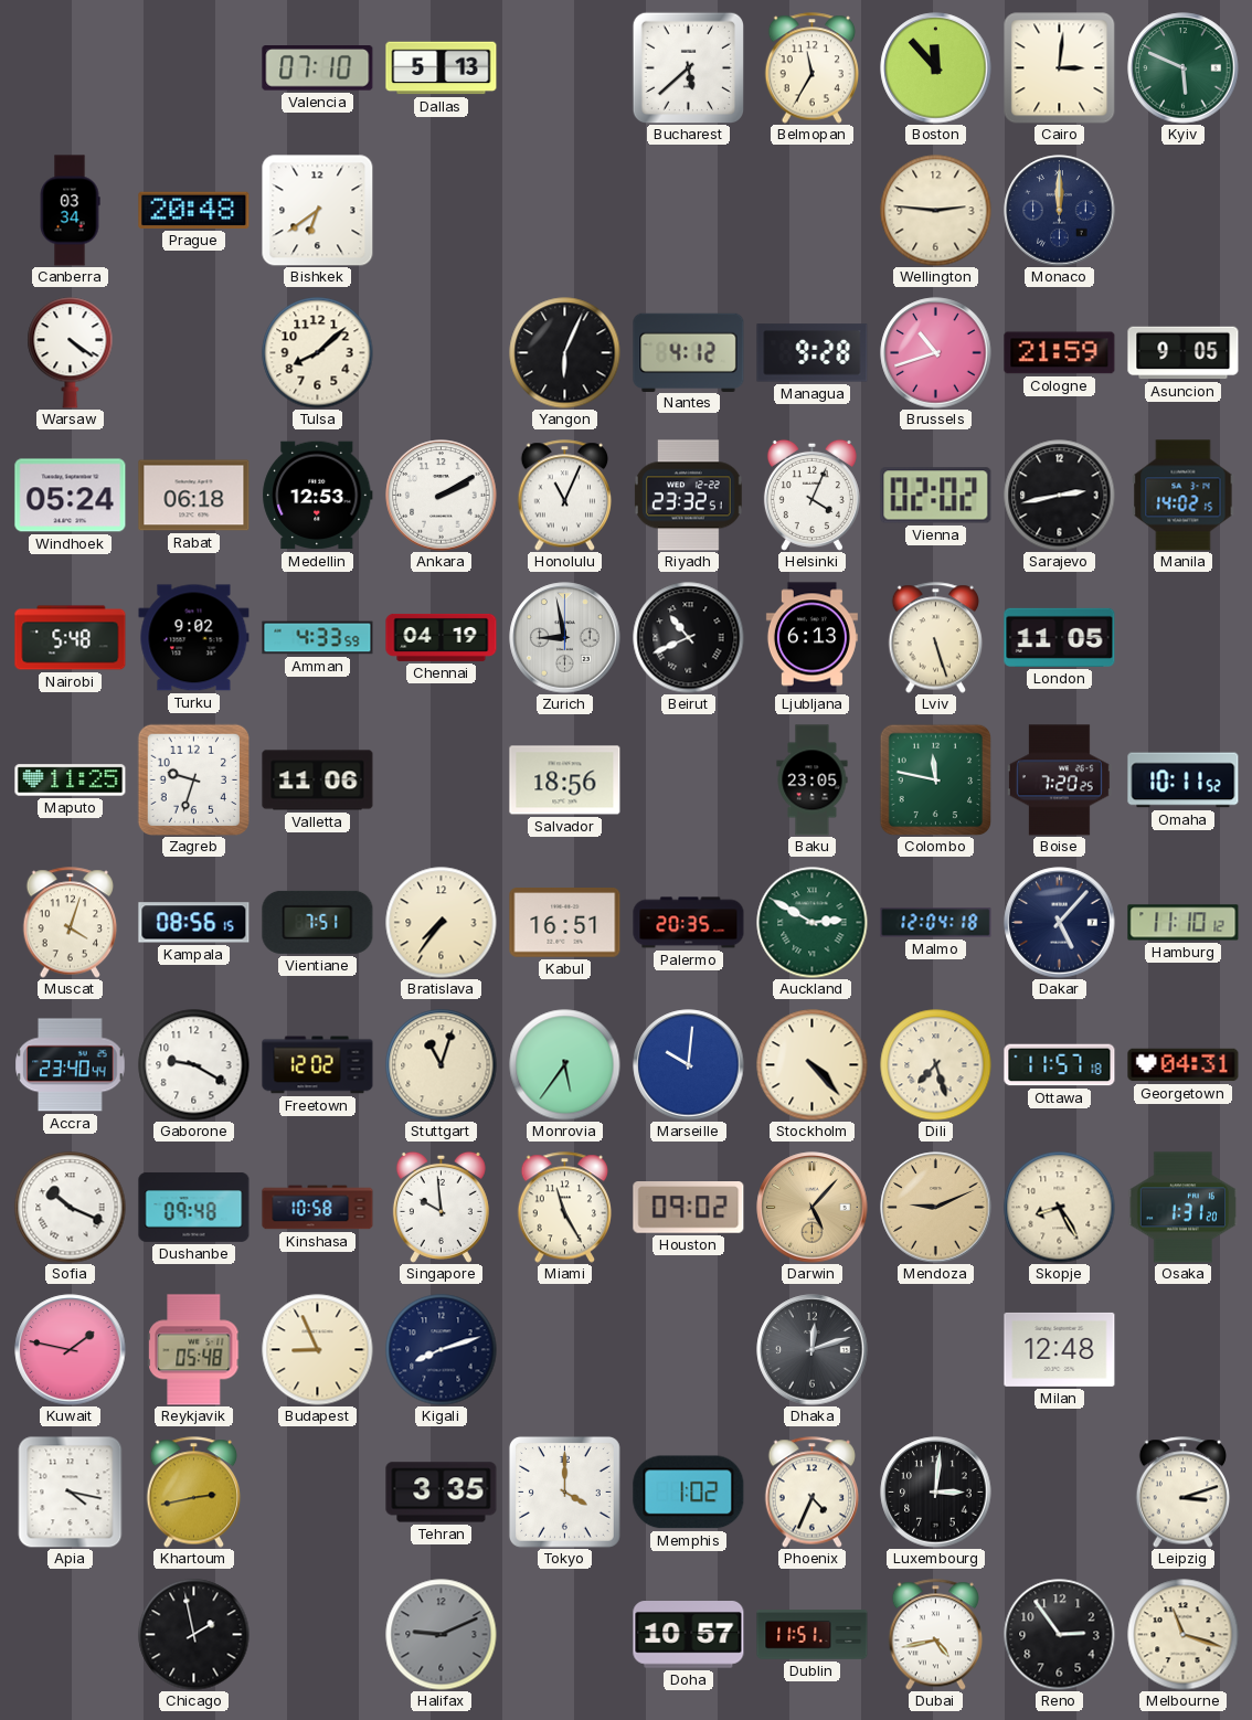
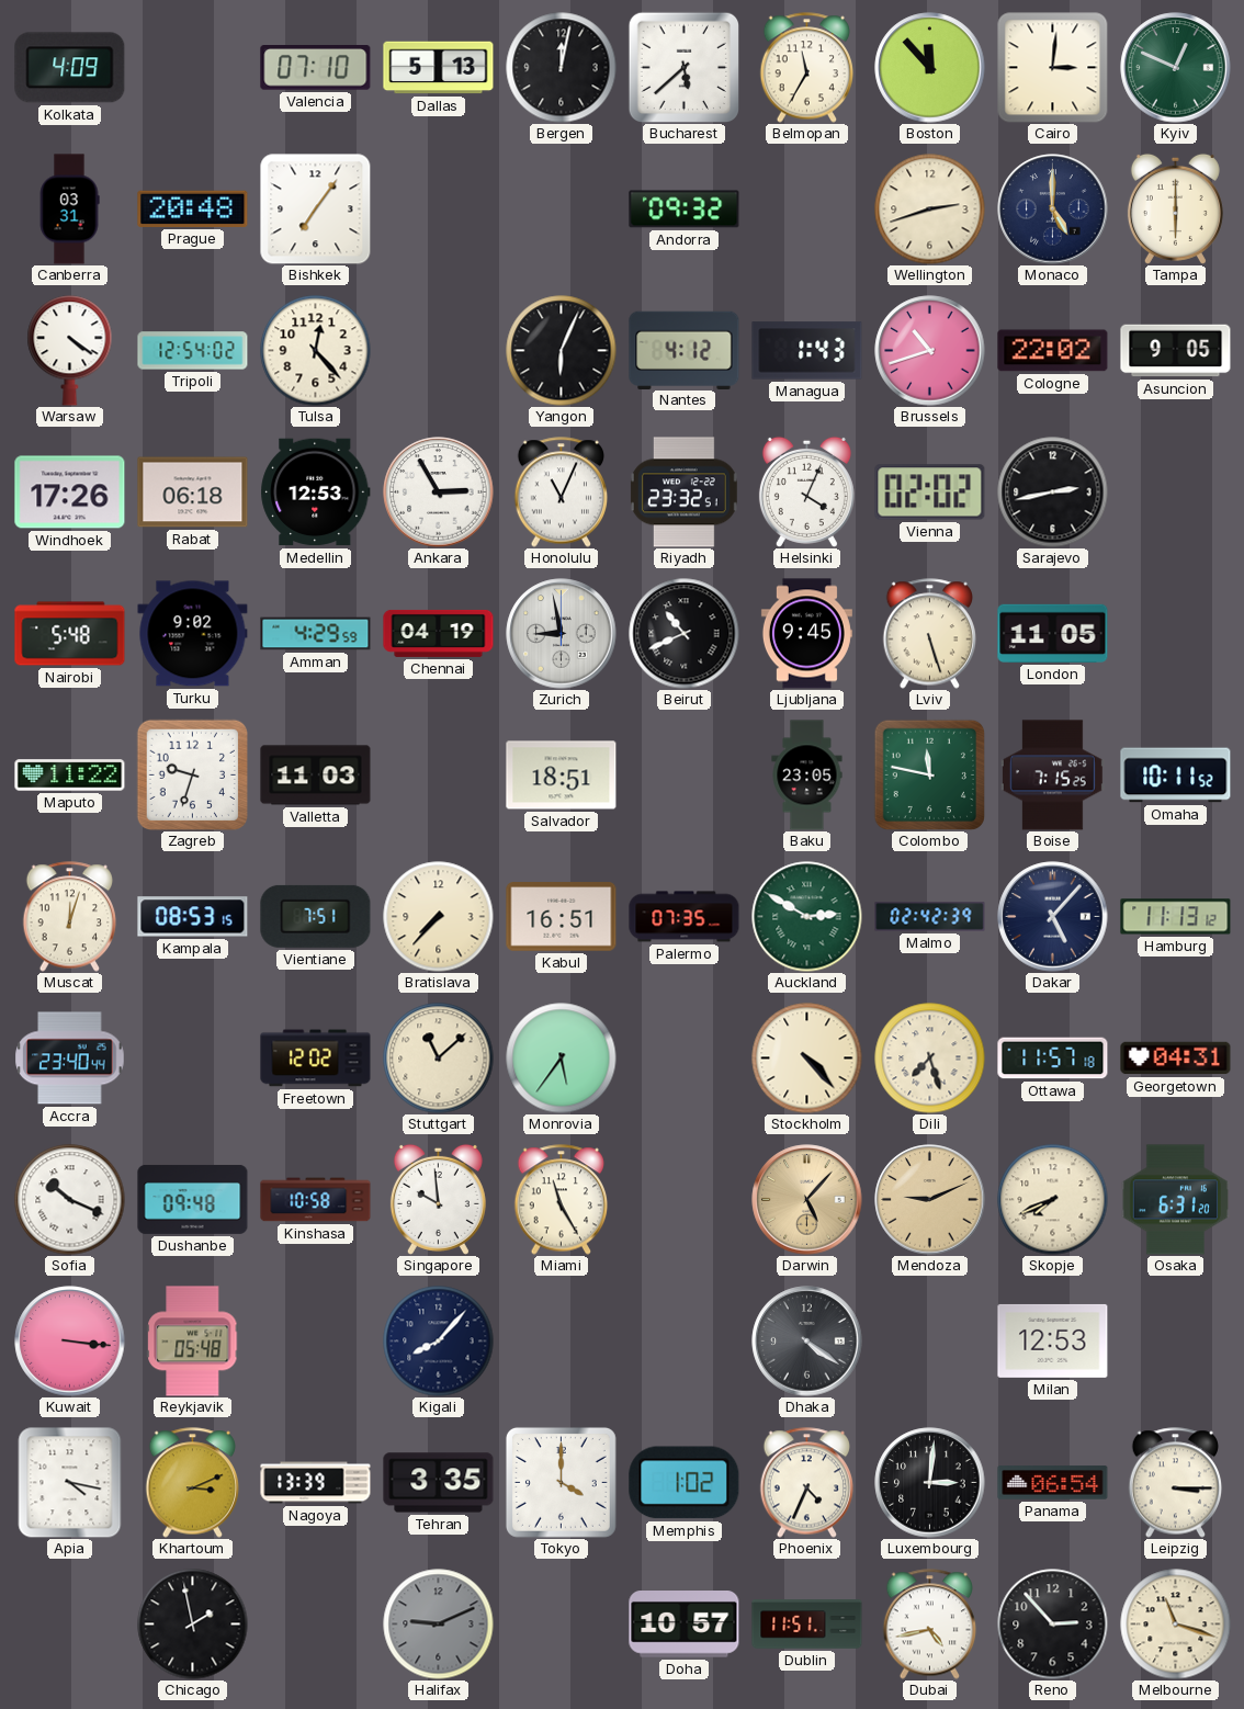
Kolkata: none -> 4:09 (70, 68)
Bergen: none -> 12:02 (562, 68)
Kyiv: 5:49 -> 12:49 (1176, 68)
Canberra: 03:34 -> 03:31 (69, 210)
Bishkek: 6:39 -> 7:06 (315, 208)
Andorra: none -> 09:32 (685, 210)
Wellington: 2:46 -> 2:42 (930, 210)
Monaco: 12:00 -> 5:00 (1053, 210)
Tampa: none -> 6:00 (1175, 208)
Tripoli: none -> 12:54 (193, 351)
Tulsa: 8:08 -> 12:23 (316, 351)
Managua: 9:28 -> 1:43 (807, 351)
Cologne: 21:59 -> 22:02 (1053, 351)
Windhoek: 05:24 -> 17:26 (70, 493)
Ankara: 2:10 -> 2:55 (439, 493)
Manila: 14:02 -> none (1184, 496)
Amman: 4:33 -> 4:29 (316, 634)
Ljubljana: 6:13 -> 9:45 (806, 634)
Maputo: 11:25 -> 11:22 (70, 776)
Valletta: 11:06 -> 11:03 (316, 776)
Salvador: 18:56 -> 18:51 (562, 776)
Boise: 7:20 -> 7:15 (1052, 776)
Muscat: 4:03 -> 12:03 (70, 917)
Kampala: 08:56 -> 08:53 (193, 917)
Bratislava: 7:36 -> 7:37 (439, 917)
Palermo: 20:35 -> 07:35 (685, 917)
Malmo: 12:04 -> 02:42 (930, 917)
Hamburg: 11:10 -> 11:13 (1176, 917)
Gaborone: 9:20 -> none (194, 1065)
Stuttgart: 11:03 -> 11:08 (439, 1059)
Marseille: 10:01 -> none (689, 1065)
Houston: 09:02 -> none (689, 1208)
Skopje: 8:25 -> 7:41 (1053, 1200)
Osaka: 1:31 -> 6:31 (1175, 1200)
Kuwait: 1:47 -> 3:16 (70, 1342)
Budapest: 8:56 -> none (318, 1350)
Kigali: 8:12 -> 8:07 (439, 1342)
Dhaka: 12:12 -> 4:21 (807, 1342)
Milan: 12:48 -> 12:53 (1053, 1340)
Khartoum: 2:43 -> 3:11 (193, 1483)
Nagoya: none -> 13:39 (316, 1483)
Panama: none -> 06:54 (1053, 1483)
Leipzig: 3:12 -> 3:15 (1176, 1483)
Reno: 2:54 -> 2:53 (1053, 1625)
